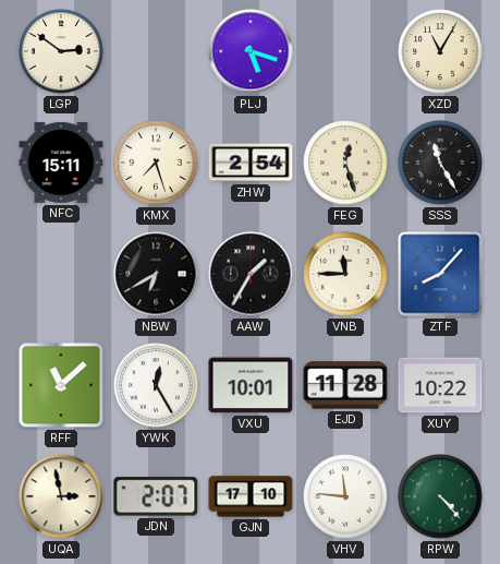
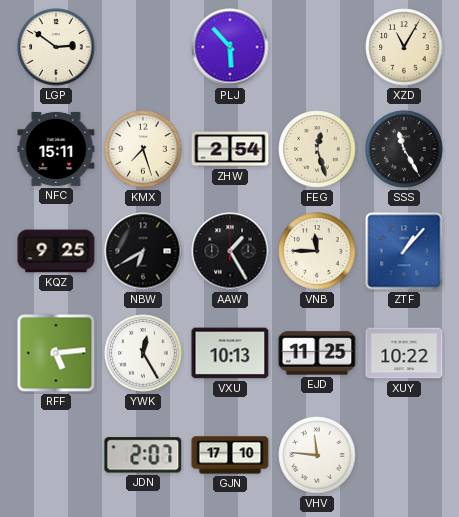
PLJ: 5:18 -> 5:53 (230, 47)
KQZ: none -> 9:25 (56, 251)
AAW: 1:35 -> 1:25 (230, 251)
ZTF: 8:07 -> 1:07 (404, 251)
RFF: 11:08 -> 5:14 (56, 353)
VXU: 10:01 -> 10:13 (230, 353)
EJD: 11:28 -> 11:25 (317, 353)
UQA: 2:58 -> none (61, 496)
RPW: 4:23 -> none (440, 496)
